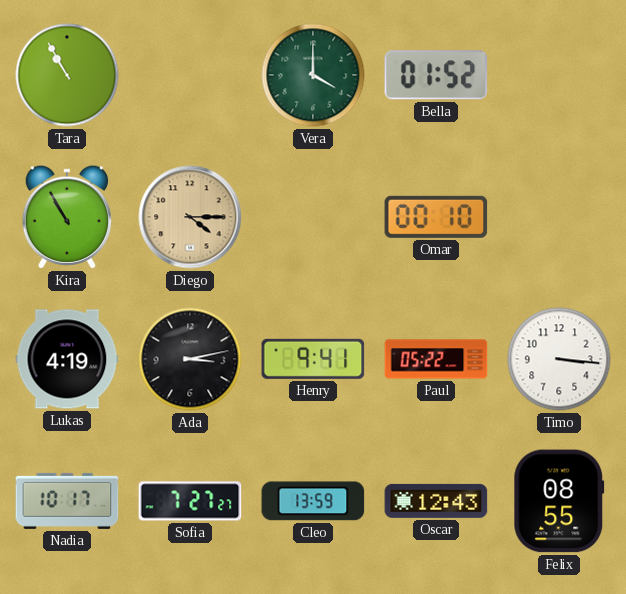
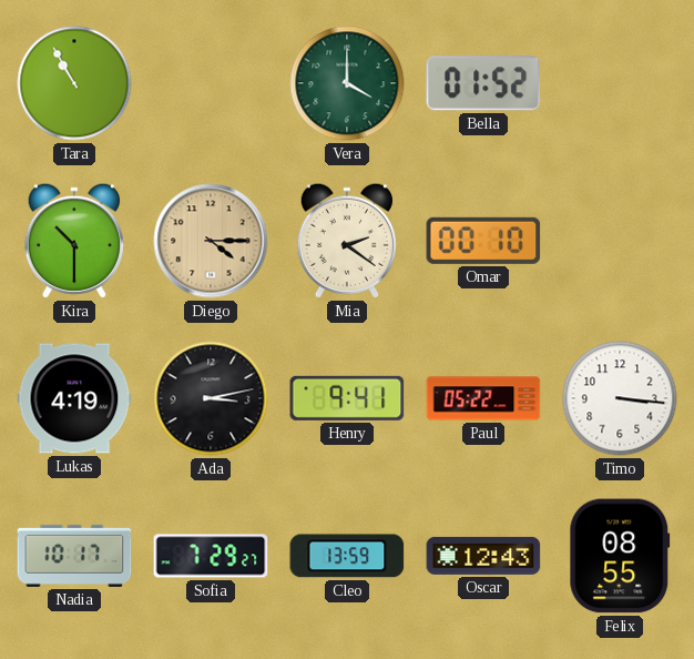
Kira: 10:55 -> 10:30 (74, 241)
Mia: none -> 2:21 (347, 241)
Sofia: 7:27 -> 7:29 (211, 556)
